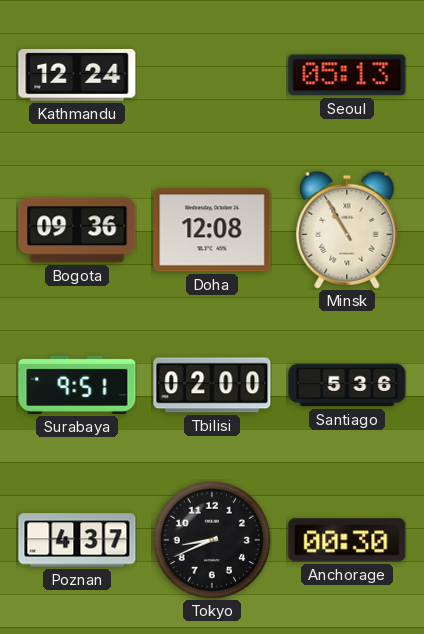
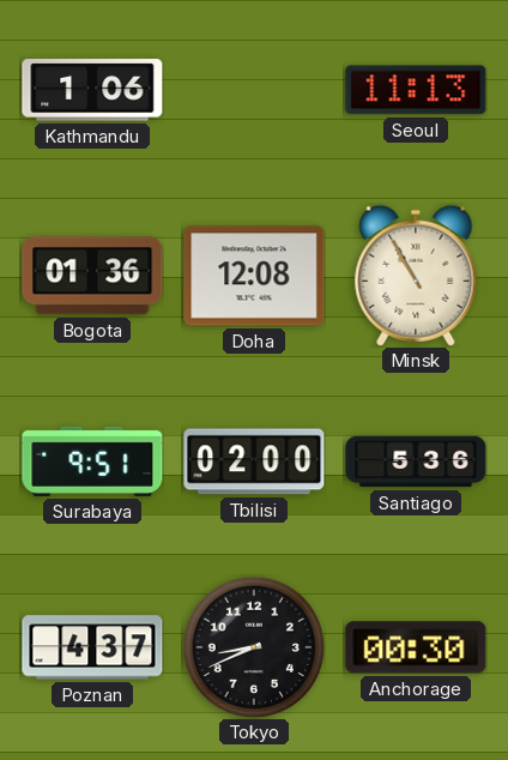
Kathmandu: 12:24 -> 1:06 (92, 90)
Seoul: 05:13 -> 11:13 (416, 90)
Bogota: 09:36 -> 01:36 (92, 276)
